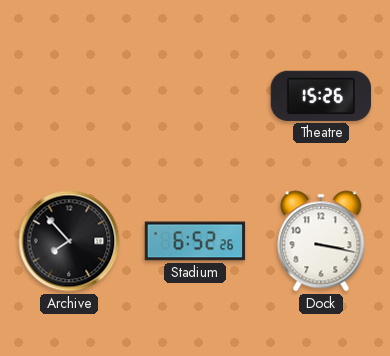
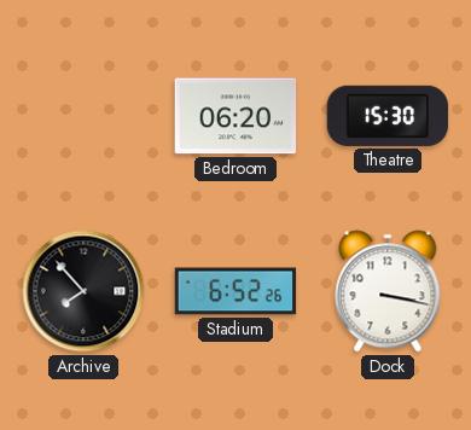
Bedroom: none -> 06:20 (235, 116)
Theatre: 15:26 -> 15:30 (388, 116)
